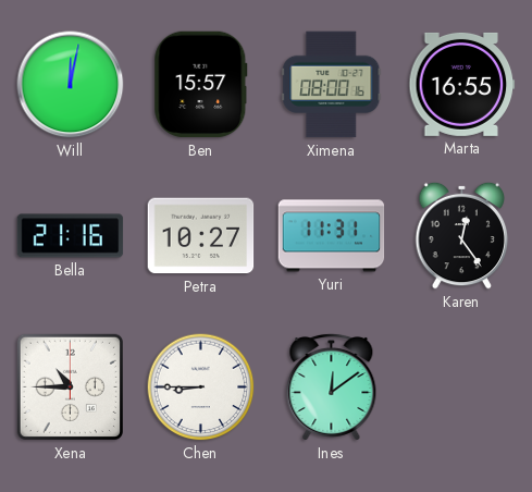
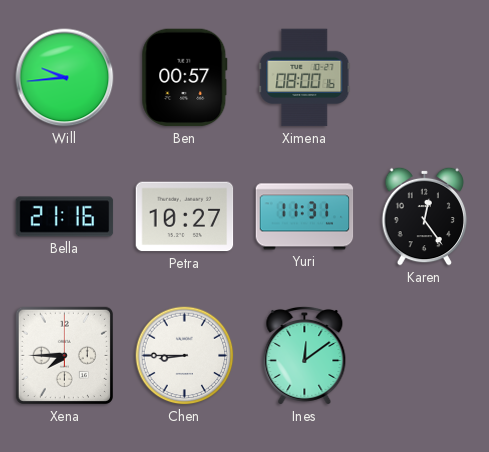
Will: 12:02 -> 9:44 (65, 78)
Ben: 15:57 -> 00:57 (185, 78)
Marta: 16:55 -> none (462, 84)
Xena: 10:45 -> 7:45 (64, 355)
